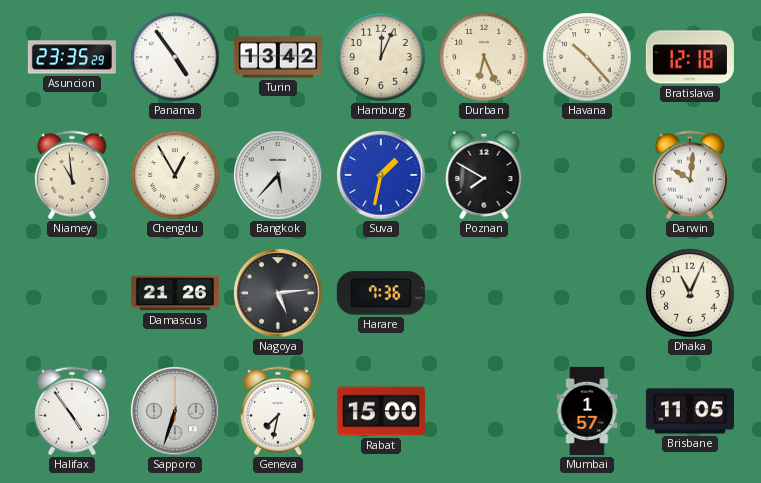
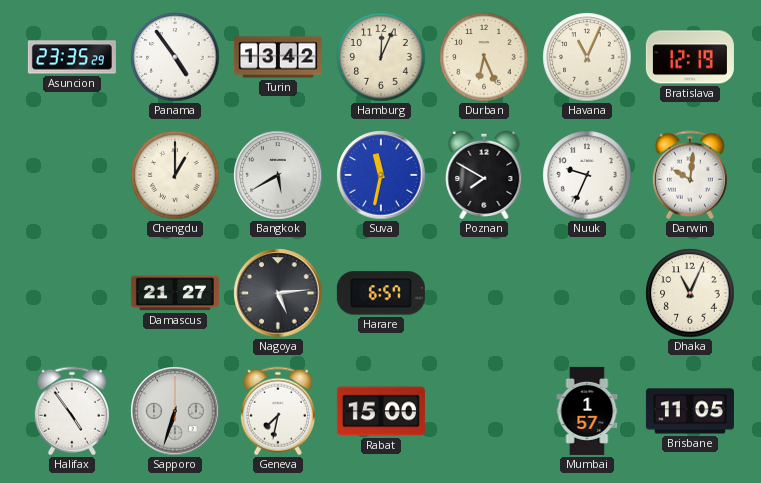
Havana: 10:23 -> 11:04 (587, 57)
Bratislava: 12:18 -> 12:19 (690, 57)
Niamey: 10:59 -> none (72, 175)
Chengdu: 12:55 -> 1:00 (175, 175)
Bangkok: 5:37 -> 5:40 (278, 175)
Suva: 1:32 -> 11:32 (381, 175)
Nuuk: none -> 9:34 (587, 175)
Damascus: 21:26 -> 21:27 (175, 293)
Harare: 7:36 -> 6:57 (381, 293)
